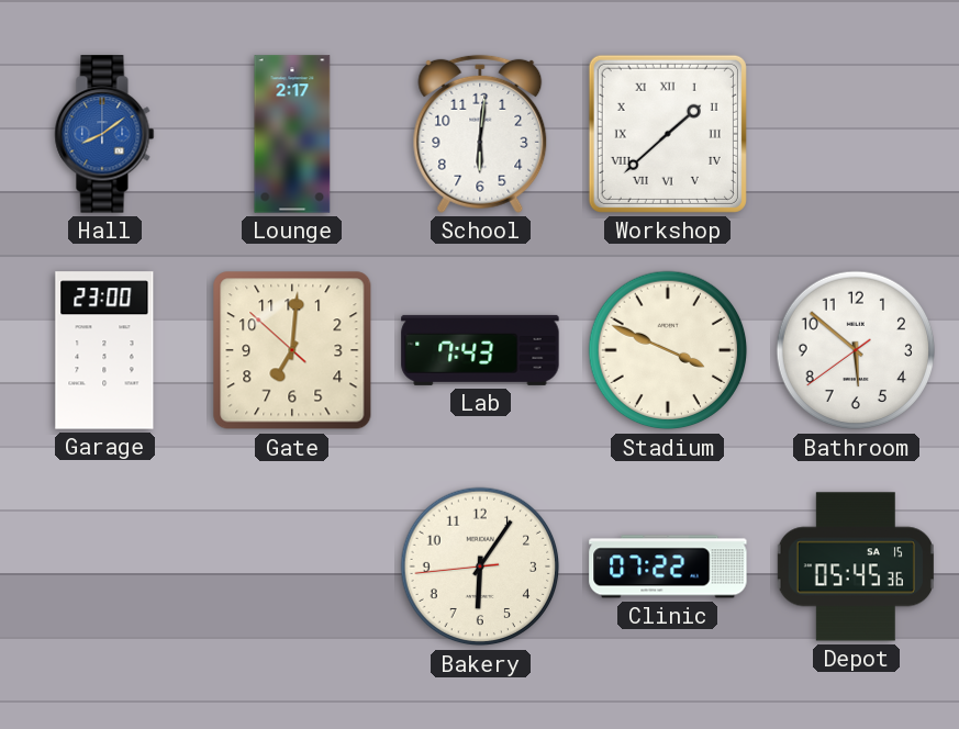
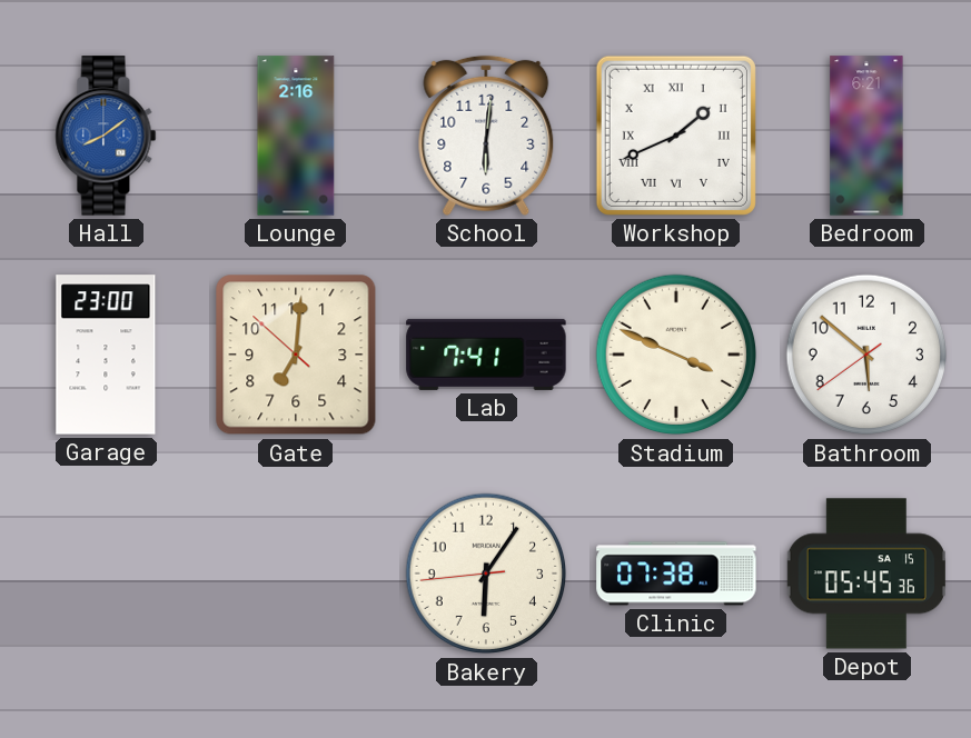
Lounge: 2:17 -> 2:16 (296, 136)
Workshop: 1:38 -> 1:41 (676, 136)
Bedroom: none -> 6:21 (866, 136)
Lab: 7:43 -> 7:41 (486, 355)
Clinic: 07:22 -> 07:38 (676, 574)
